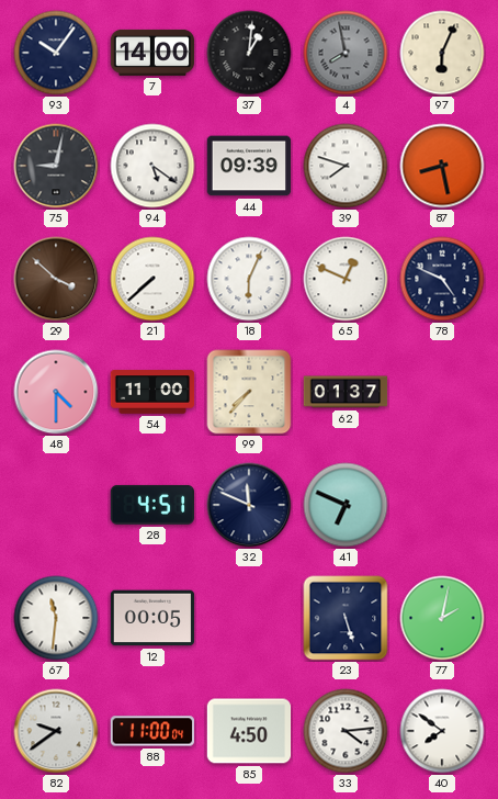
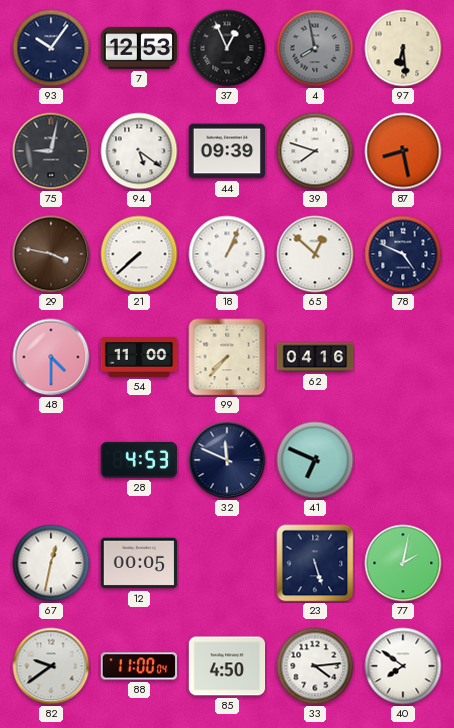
7: 14:00 -> 12:53 (139, 48)
37: 1:01 -> 12:56 (227, 48)
97: 6:04 -> 6:29 (403, 48)
29: 3:52 -> 3:47 (51, 254)
18: 6:04 -> 1:04 (227, 254)
65: 12:49 -> 12:52 (315, 254)
62: 01:37 -> 04:16 (315, 357)
28: 4:51 -> 4:53 (138, 460)
67: 11:31 -> 12:32 (51, 563)
